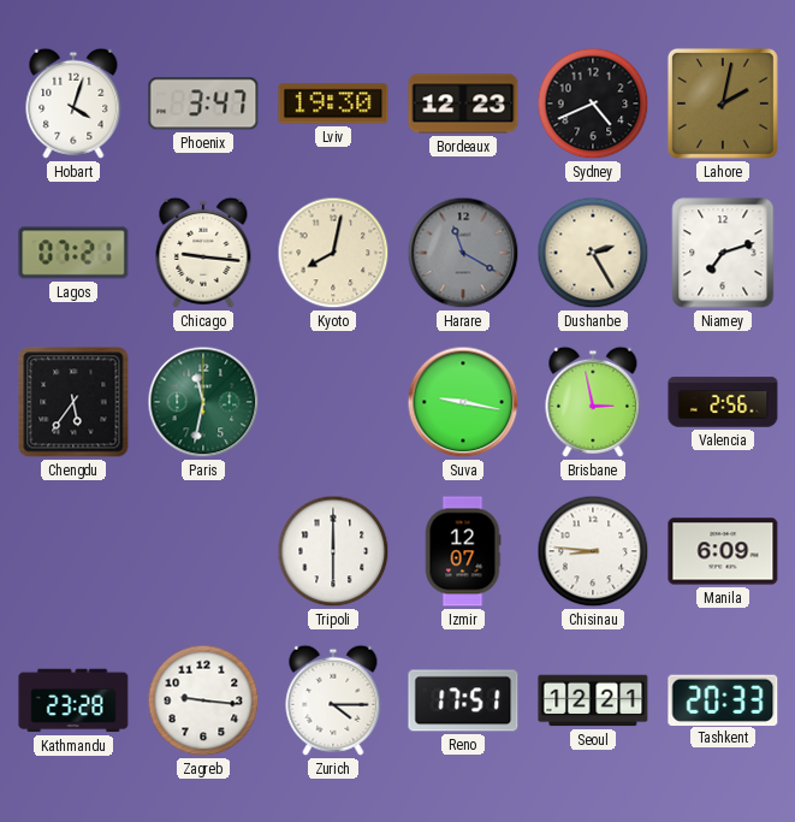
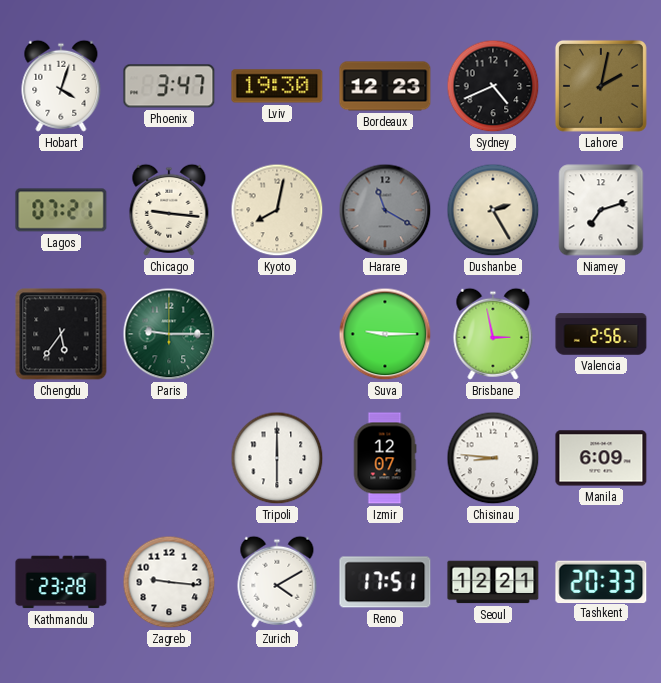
Paris: 11:32 -> 9:15 (169, 334)
Suva: 9:17 -> 9:15 (385, 334)
Zurich: 4:15 -> 4:10 (277, 582)
